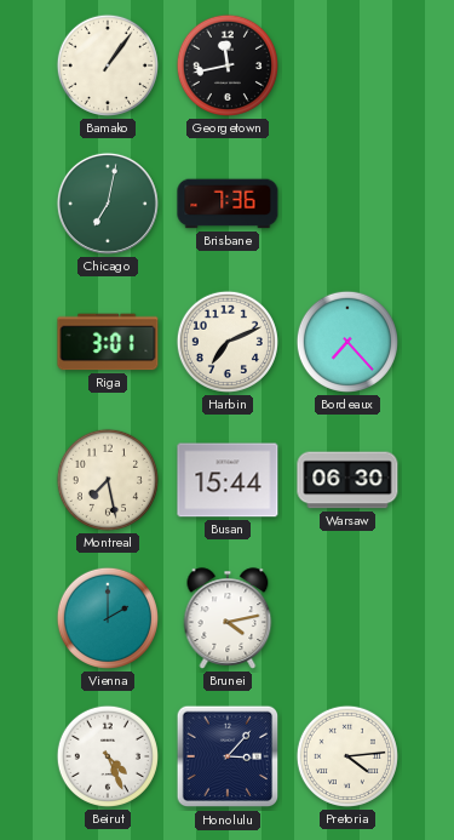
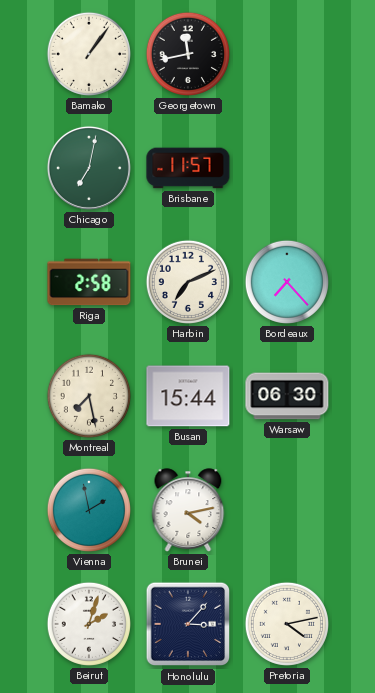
Brisbane: 7:36 -> 11:57 (188, 168)
Riga: 3:01 -> 2:58 (89, 282)
Vienna: 2:00 -> 1:58 (89, 510)
Beirut: 4:26 -> 2:03 (89, 624)
Pretoria: 4:14 -> 4:13 (287, 624)
